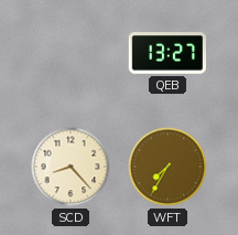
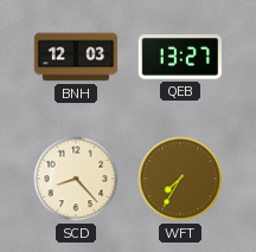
BNH: none -> 12:03 (76, 57)
